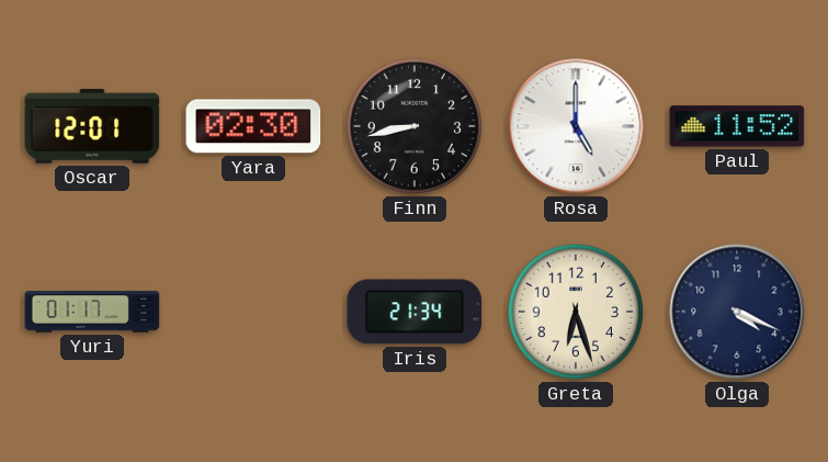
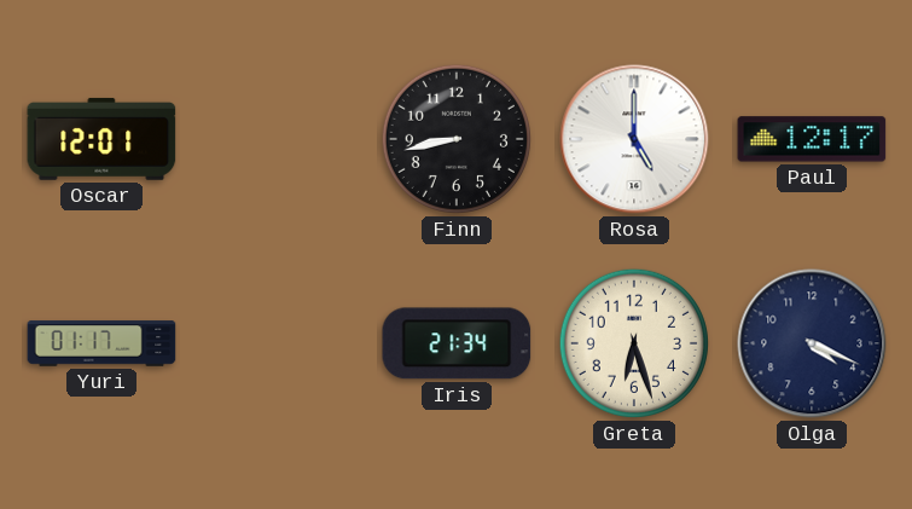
Yara: 02:30 -> none (253, 126)
Paul: 11:52 -> 12:17 (812, 139)
